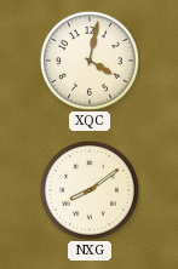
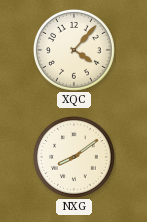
XQC: 4:02 -> 4:07 (74, 50)
